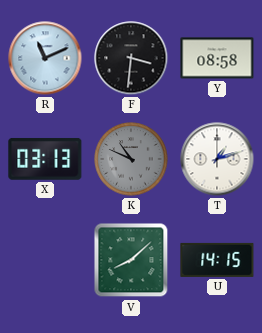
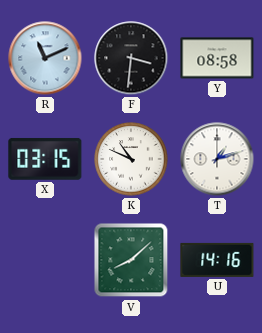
X: 03:13 -> 03:15 (45, 159)
K dial: grey -> white (131, 159)
U: 14:15 -> 14:16 (217, 260)
